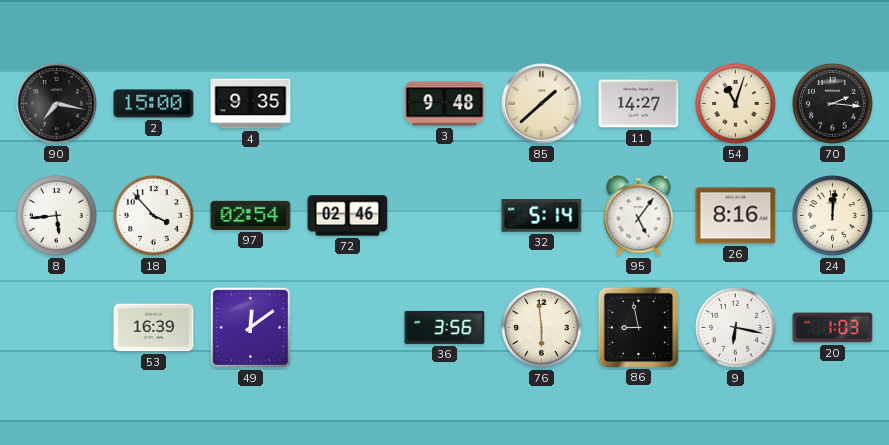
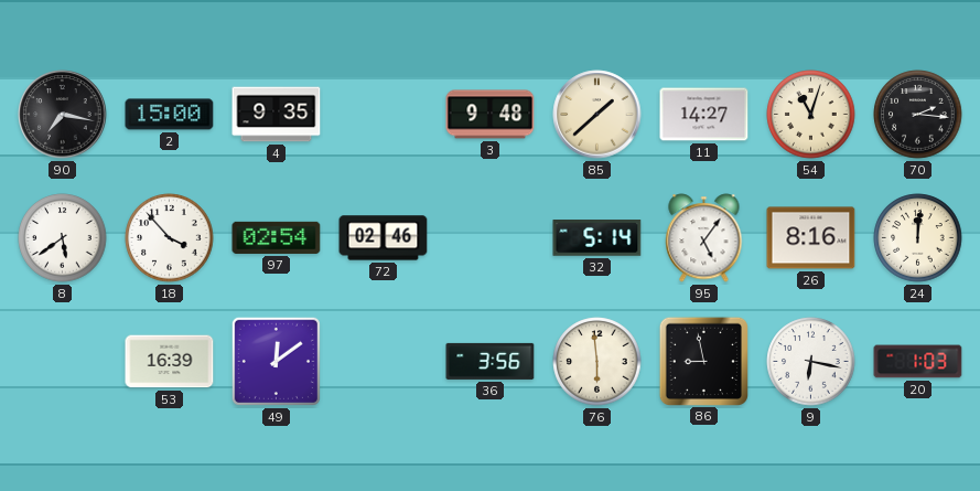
8: 5:44 -> 5:39 (63, 238)
